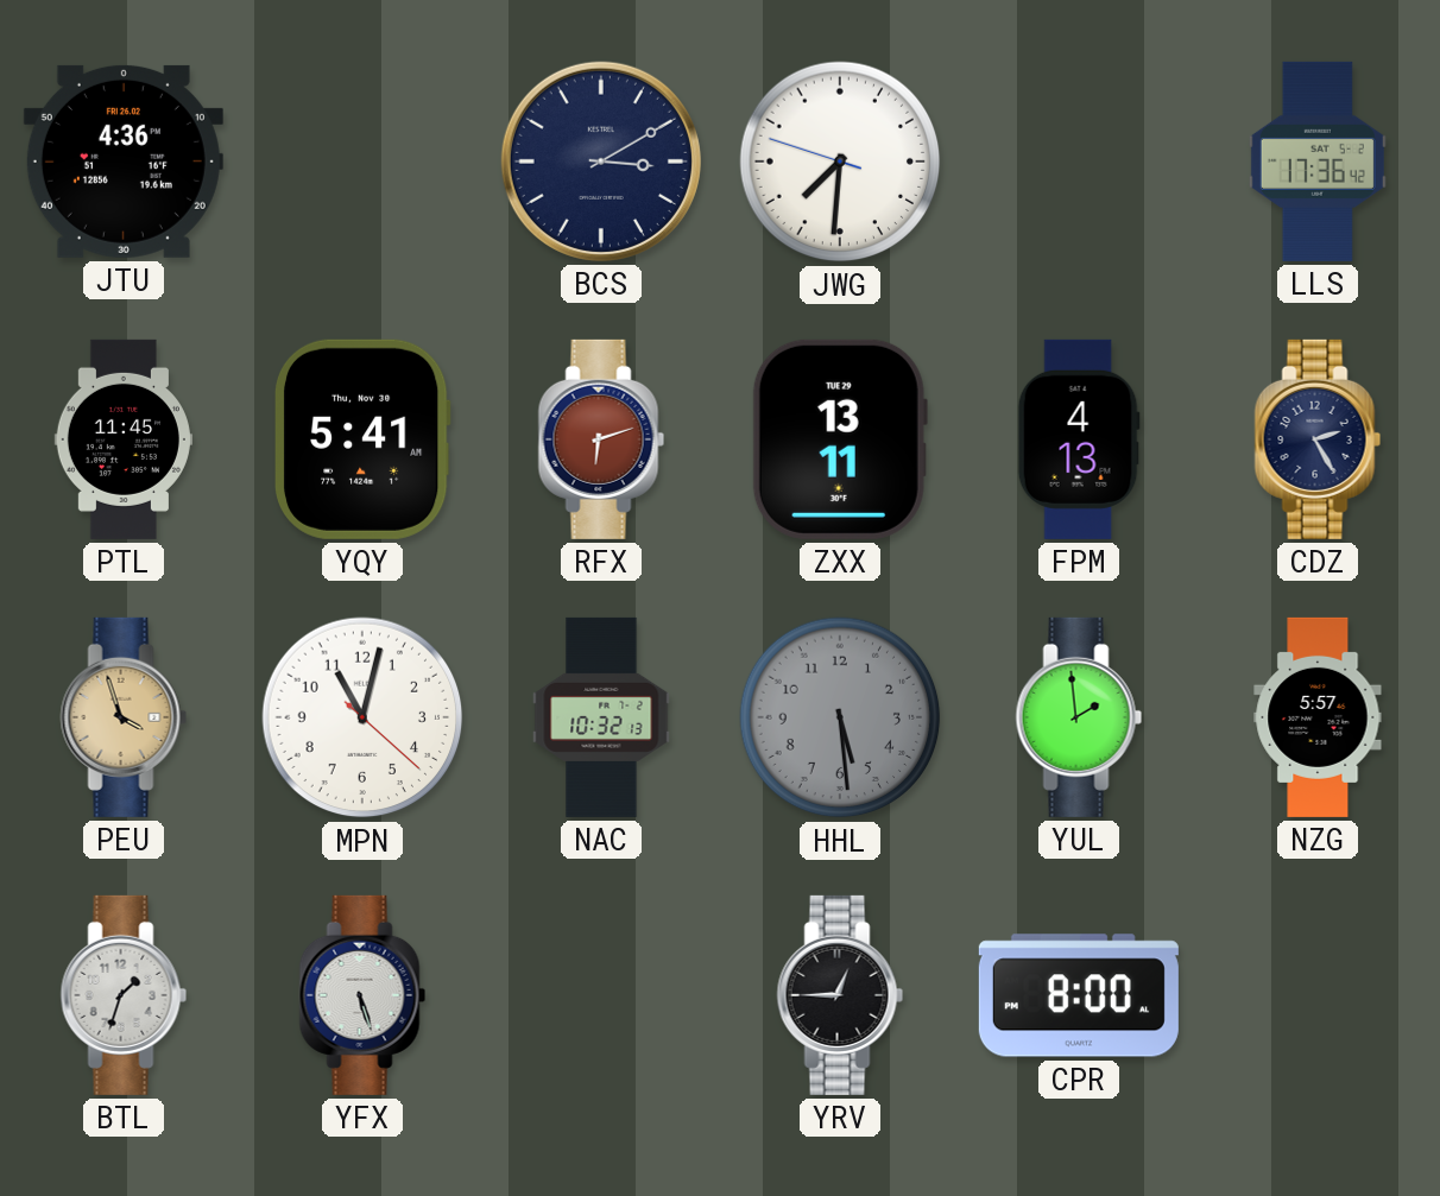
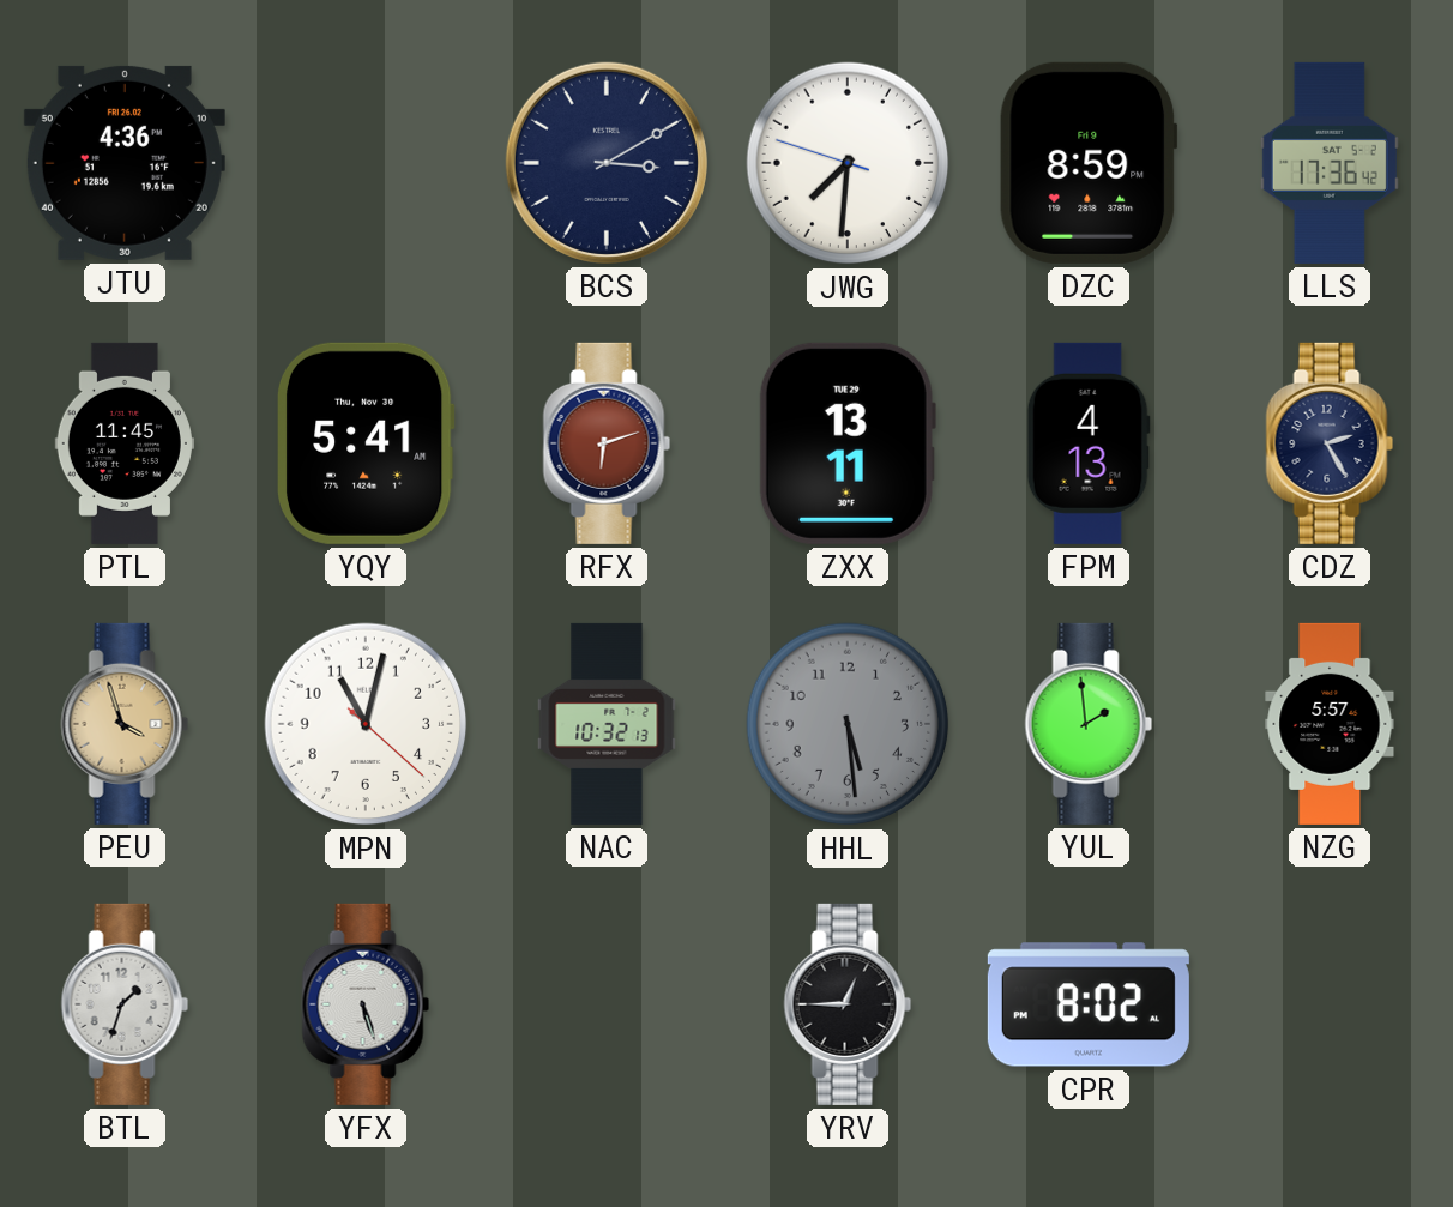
DZC: none -> 8:59 (1089, 163)
CPR: 8:00 -> 8:02 (1089, 1004)
